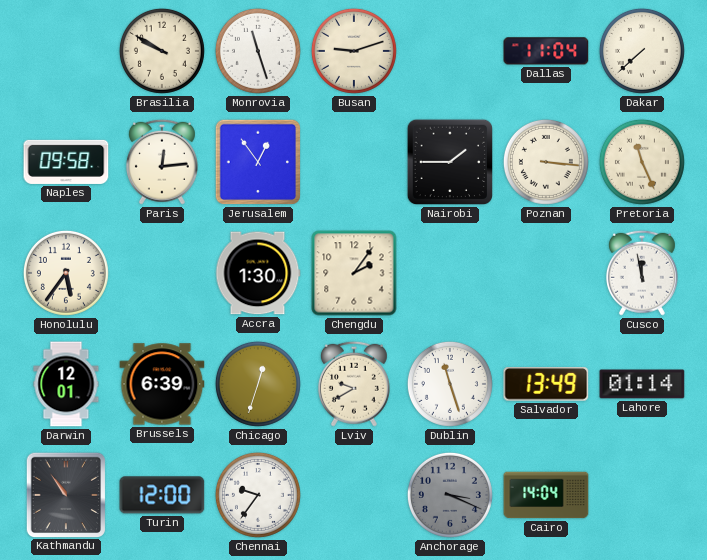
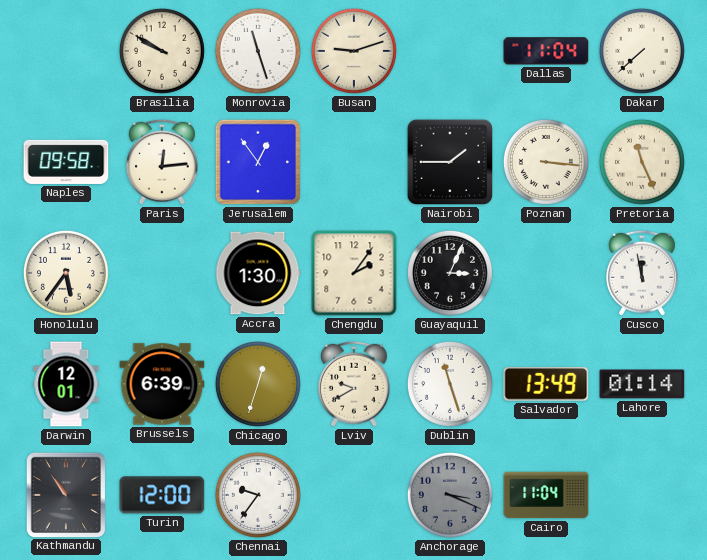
Guayaquil: none -> 3:04 (450, 273)
Cairo: 14:04 -> 11:04 (546, 495)
